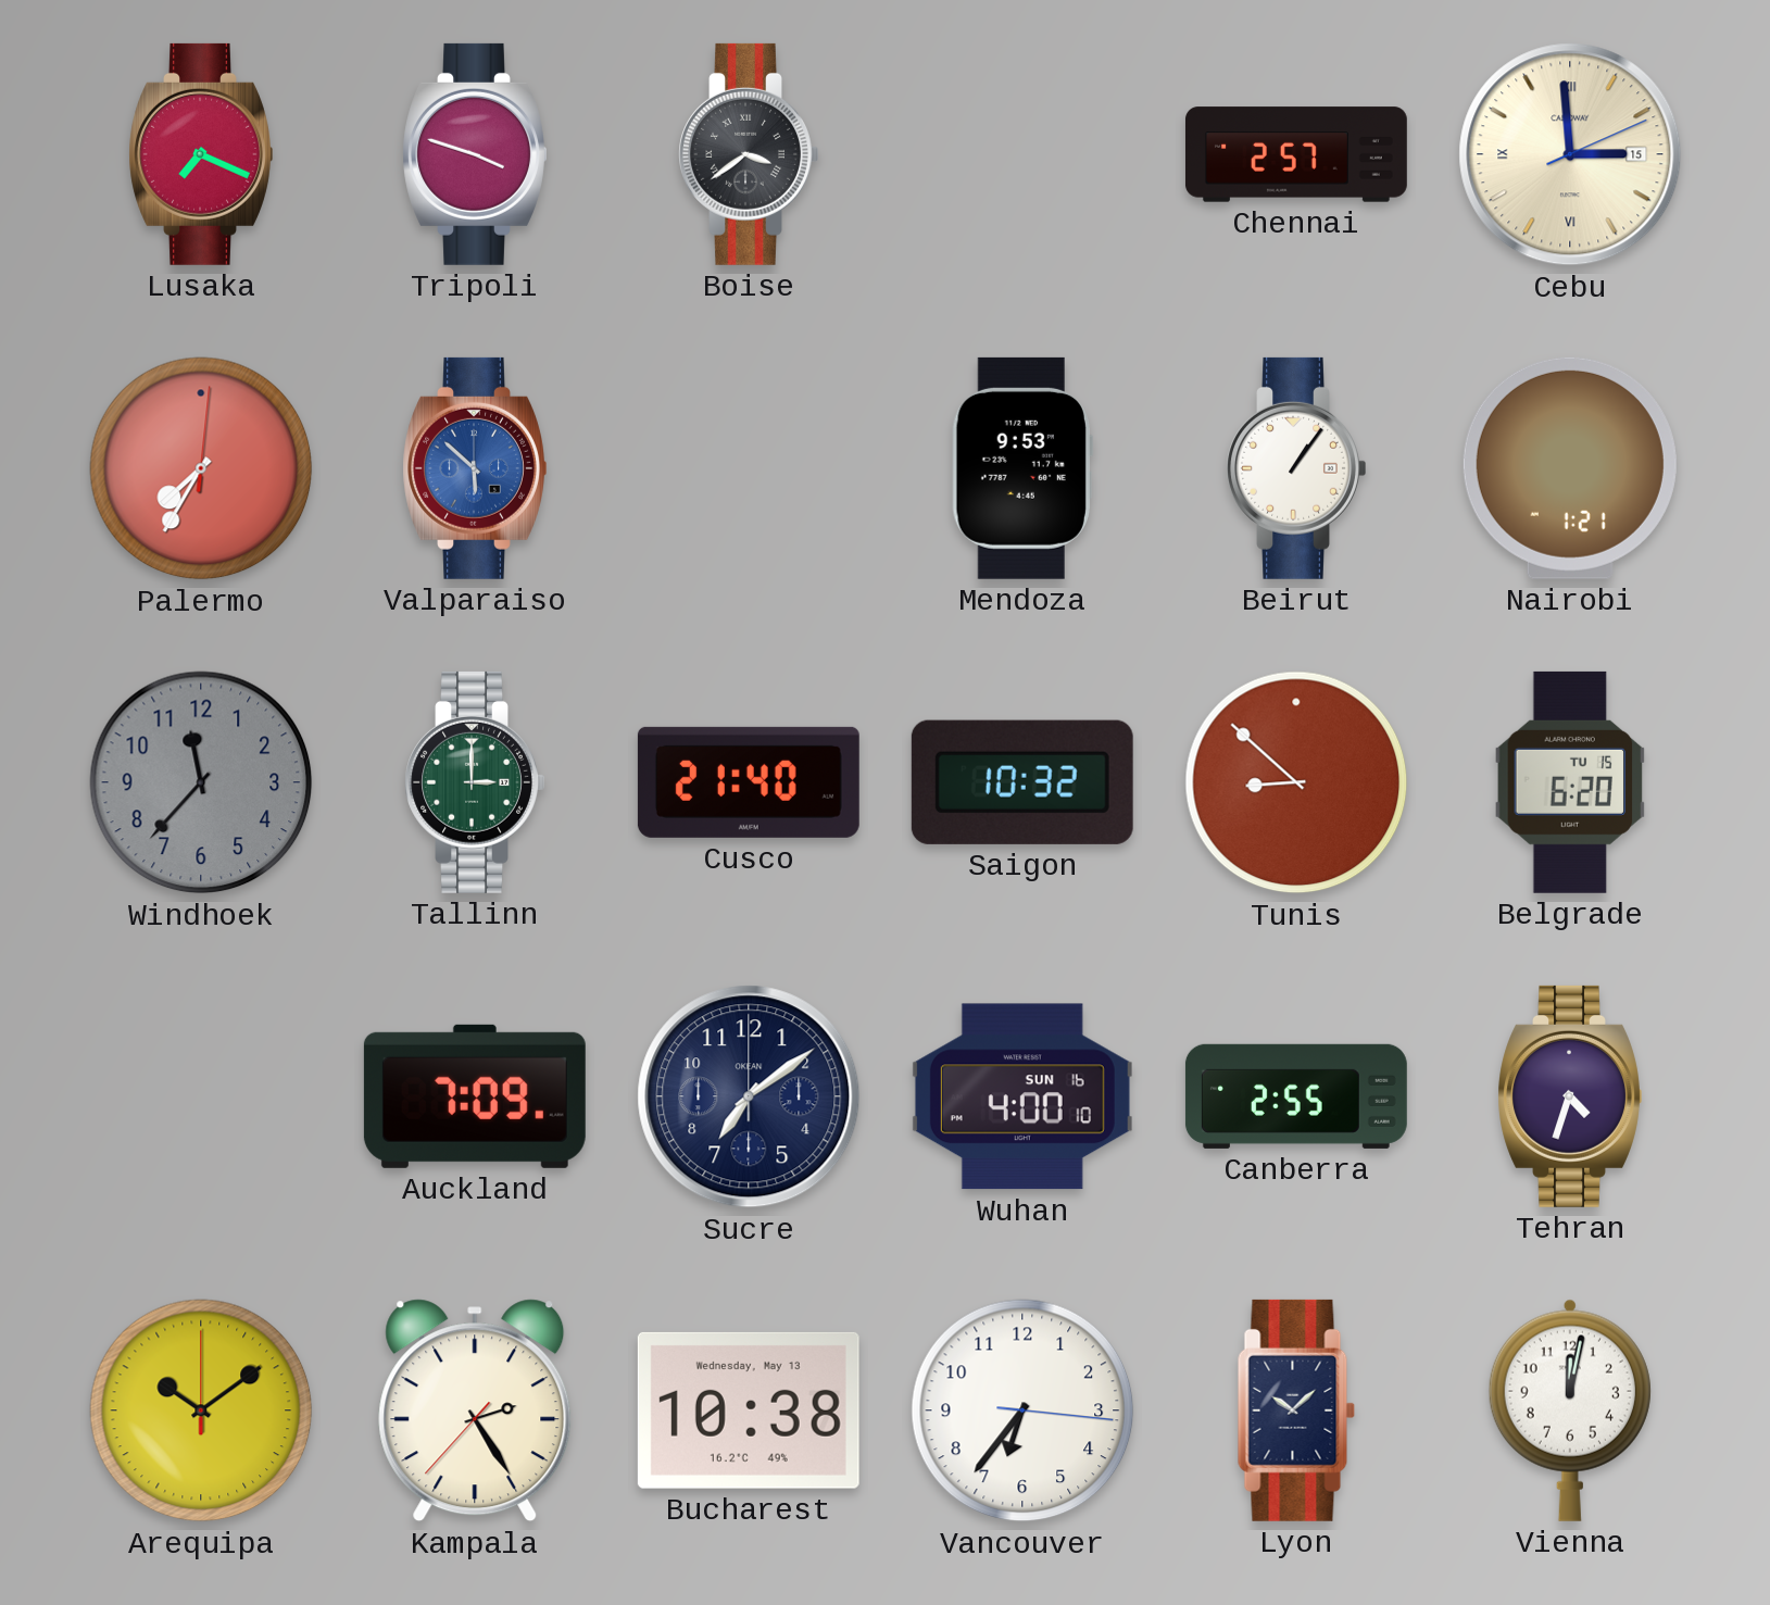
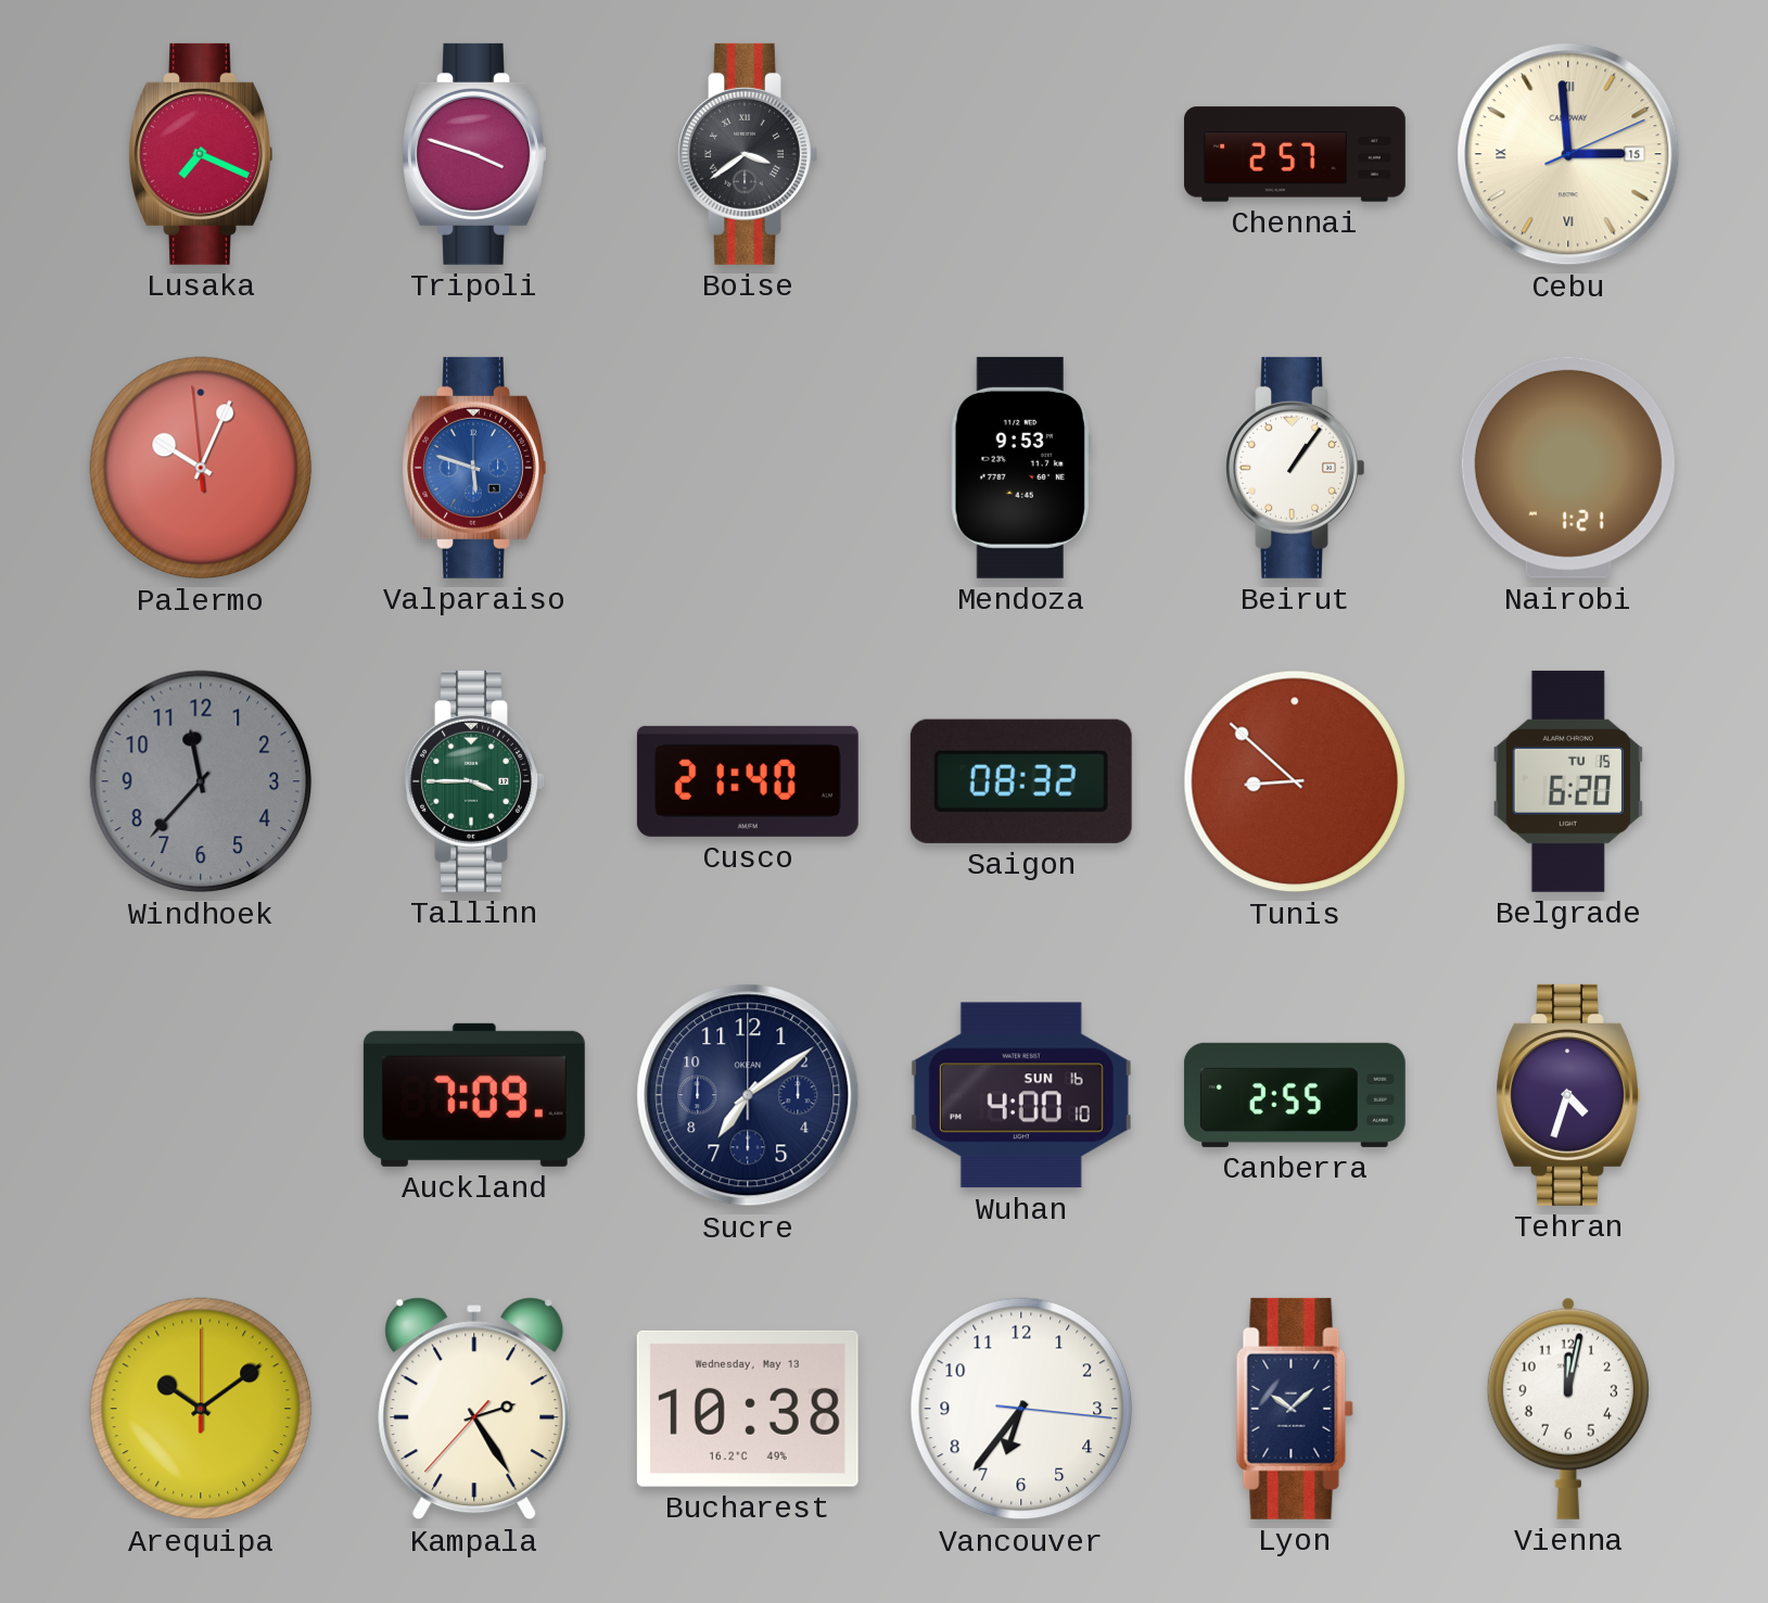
Palermo: 7:35 -> 10:03 (201, 468)
Valparaiso: 5:52 -> 5:48 (474, 468)
Tallinn: 3:00 -> 3:45 (474, 781)
Saigon: 10:32 -> 08:32 (1021, 781)
